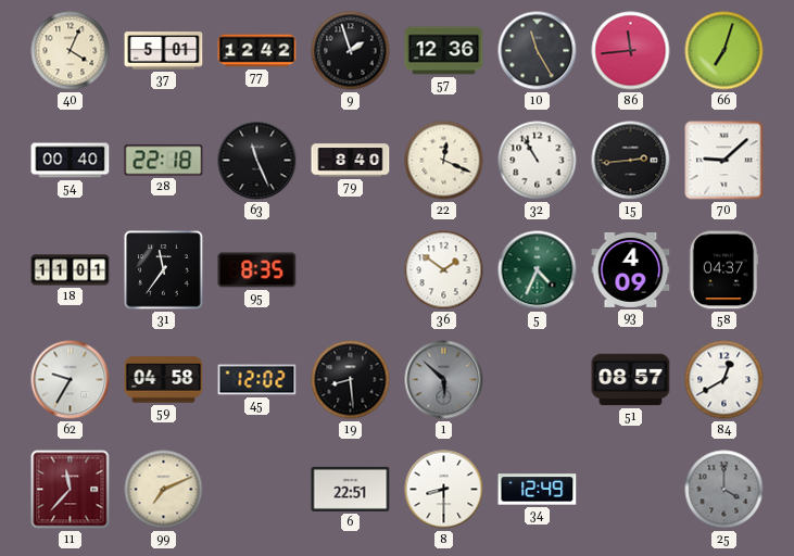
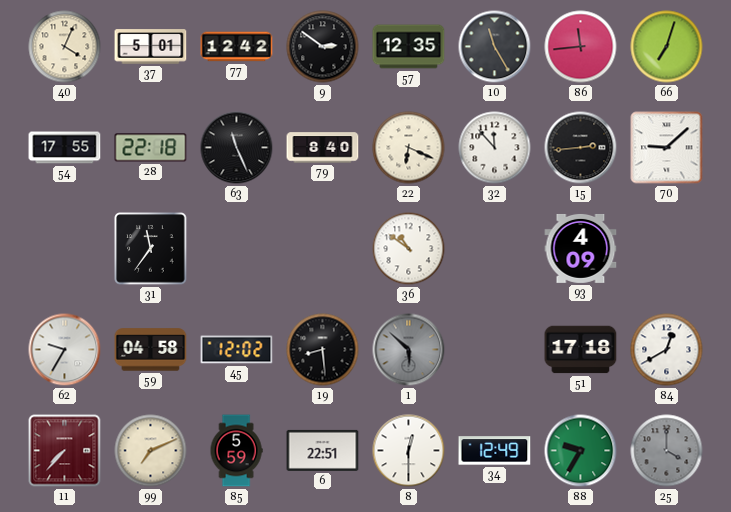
9: 1:57 -> 2:51 (323, 47)
57: 12:36 -> 12:35 (409, 47)
54: 00:40 -> 17:55 (65, 148)
22: 12:19 -> 6:19 (409, 148)
32: 10:55 -> 11:53 (495, 148)
18: 11:01 -> none (71, 270)
95: 8:35 -> none (257, 270)
36: 1:51 -> 10:51 (409, 249)
5: 4:34 -> none (538, 270)
58: 04:37 -> none (723, 270)
51: 08:57 -> 17:18 (581, 350)
11: 11:37 -> 7:37 (65, 451)
85: none -> 5:59 (236, 451)
8: 8:30 -> 12:30 (409, 451)
88: none -> 9:35 (581, 451)
